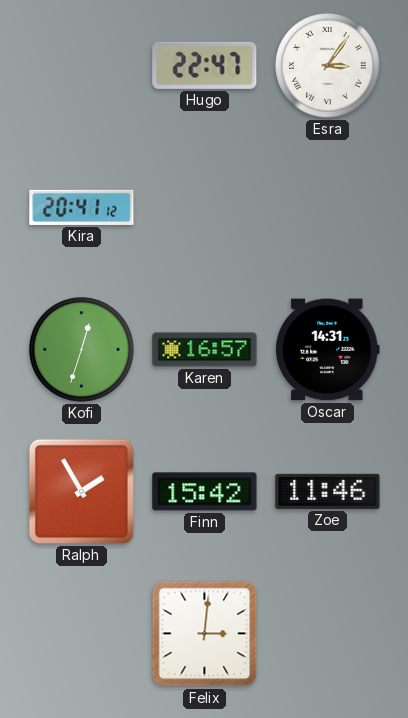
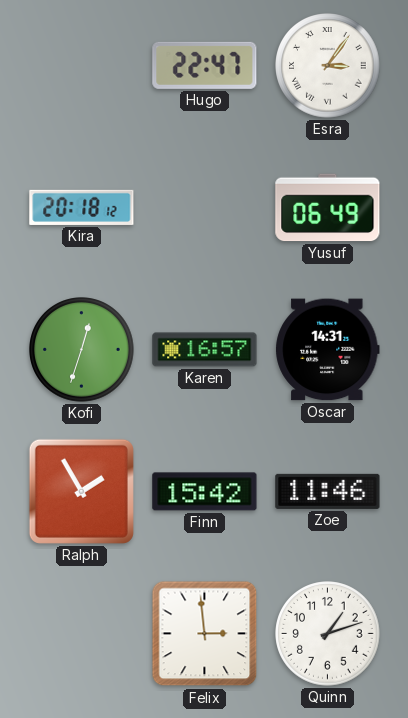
Kira: 20:41 -> 20:18 (82, 207)
Yusuf: none -> 06:49 (328, 208)
Felix: 3:01 -> 2:59 (205, 634)
Quinn: none -> 1:12 (328, 634)
